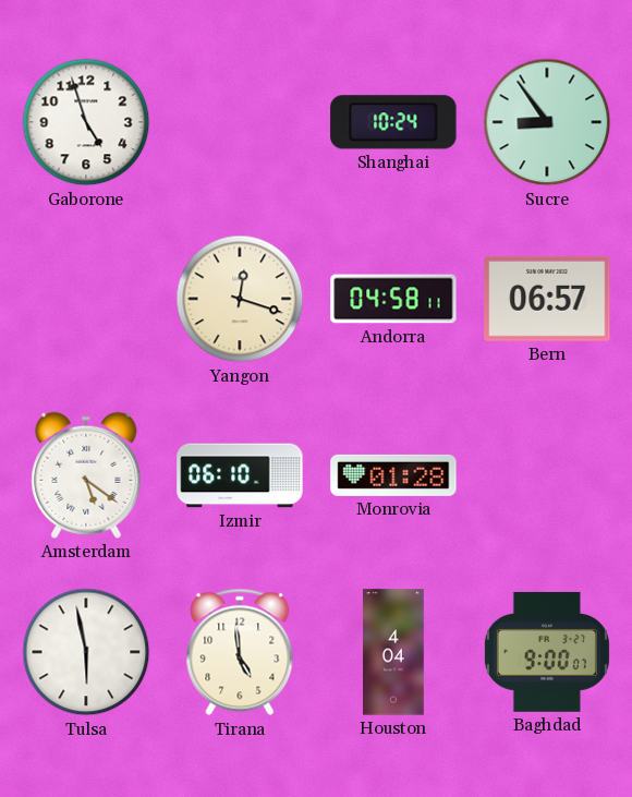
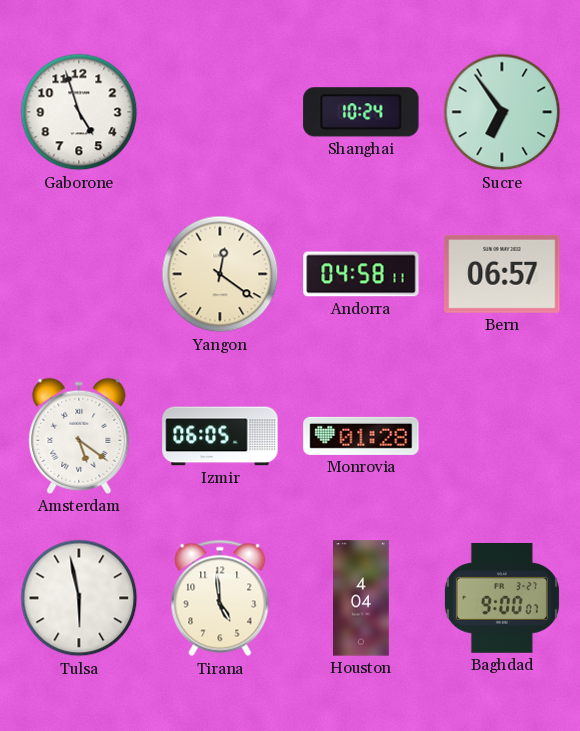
Sucre: 8:54 -> 6:54 (502, 112)
Yangon: 12:18 -> 12:21 (220, 274)
Izmir: 06:10 -> 06:05 (220, 436)
